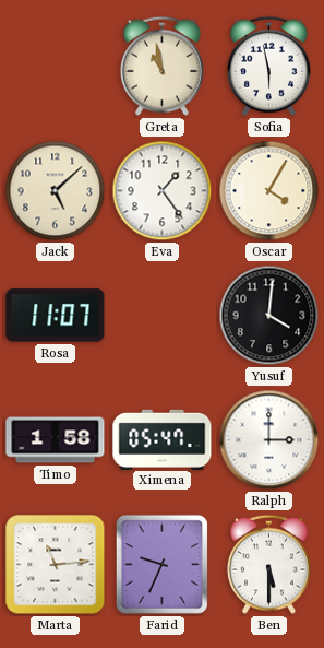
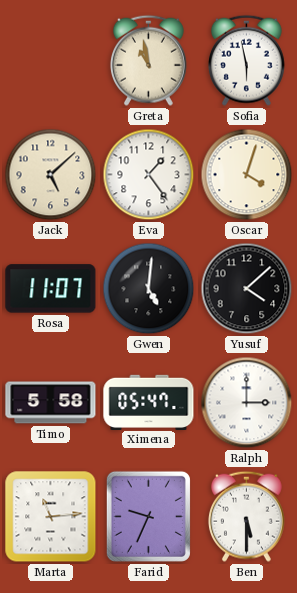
Oscar: 4:05 -> 4:03 (247, 175)
Gwen: none -> 5:01 (149, 289)
Yusuf: 4:01 -> 4:08 (247, 289)
Timo: 1:58 -> 5:58 (51, 403)
